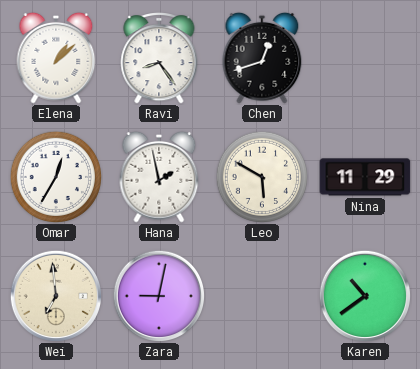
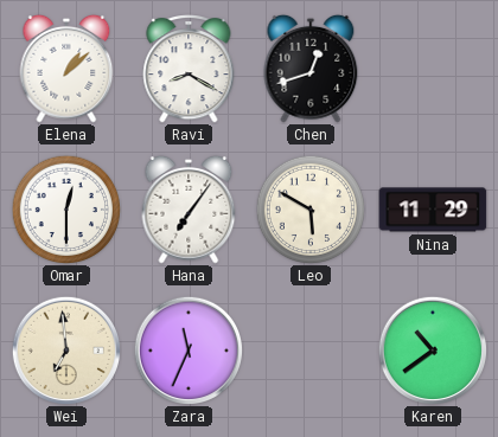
Ravi: 8:24 -> 8:20 (189, 70)
Omar: 12:35 -> 12:30 (65, 208)
Hana: 1:58 -> 7:06 (189, 210)
Zara: 9:02 -> 11:34 (187, 349)
